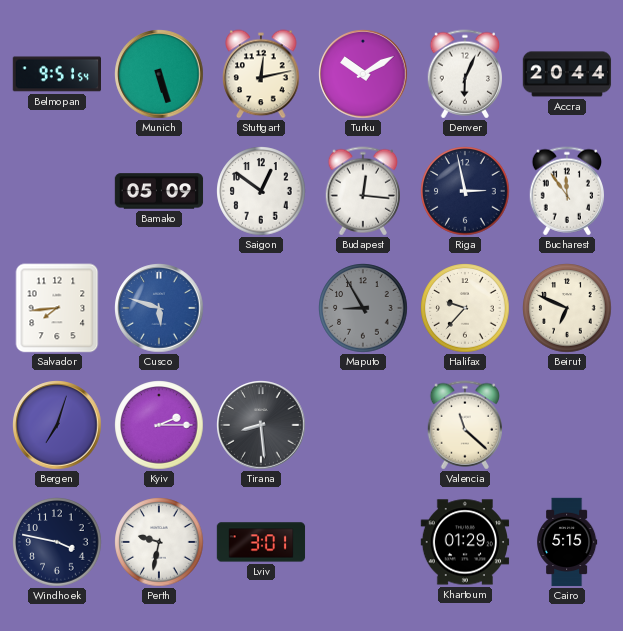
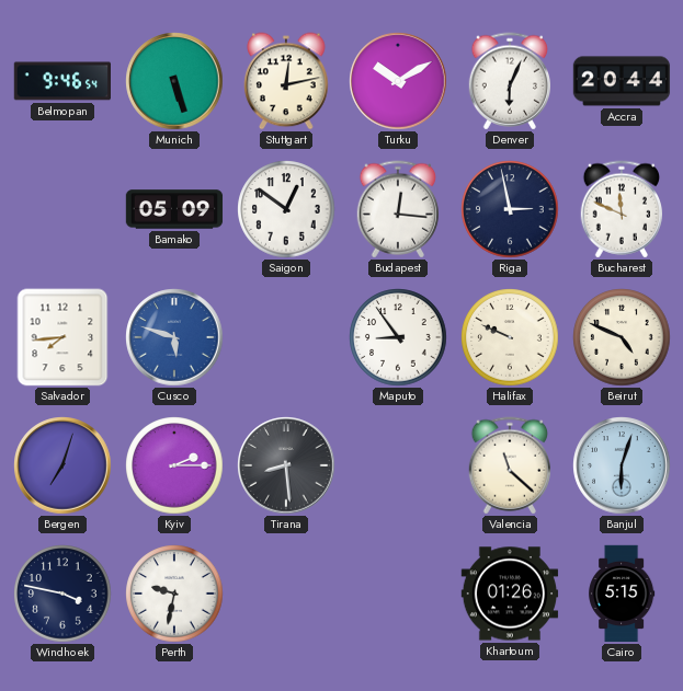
Belmopan: 9:51 -> 9:46 (61, 81)
Bucharest: 11:54 -> 11:49 (621, 209)
Maputo: 8:55 -> 8:54 (398, 337)
Maputo dial: grey -> white (398, 337)
Halifax: 9:37 -> 9:49 (510, 337)
Beirut: 6:49 -> 4:49 (622, 337)
Banjul: none -> 6:03 (622, 465)
Lviv: 3:01 -> none (261, 542)
Khartoum: 01:29 -> 01:26 (510, 594)
